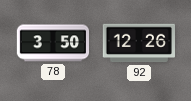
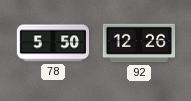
78: 3:50 -> 5:50 (52, 43)
